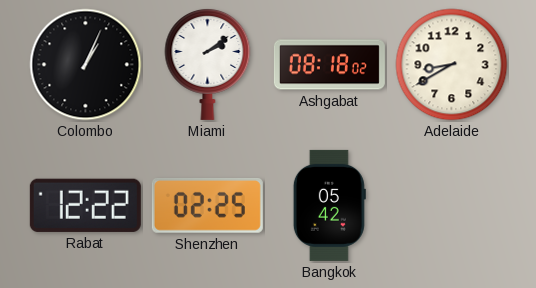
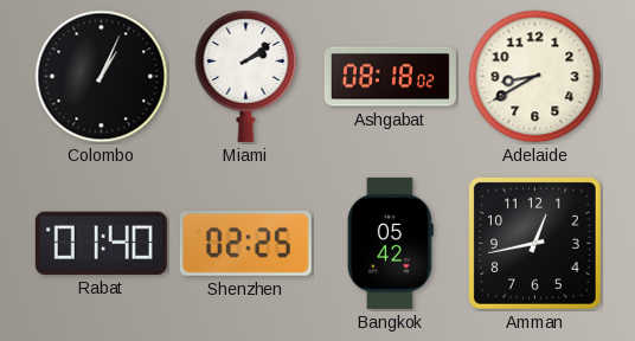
Rabat: 12:22 -> 01:40 (101, 243)
Amman: none -> 12:43 (534, 243)
